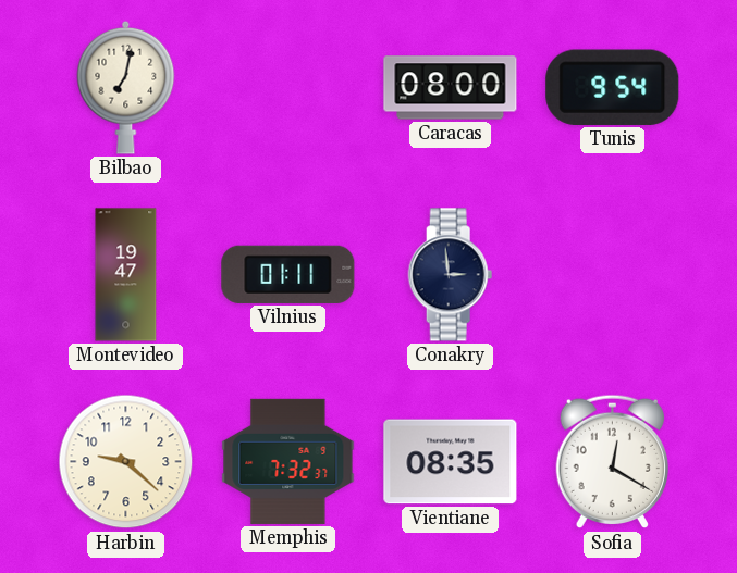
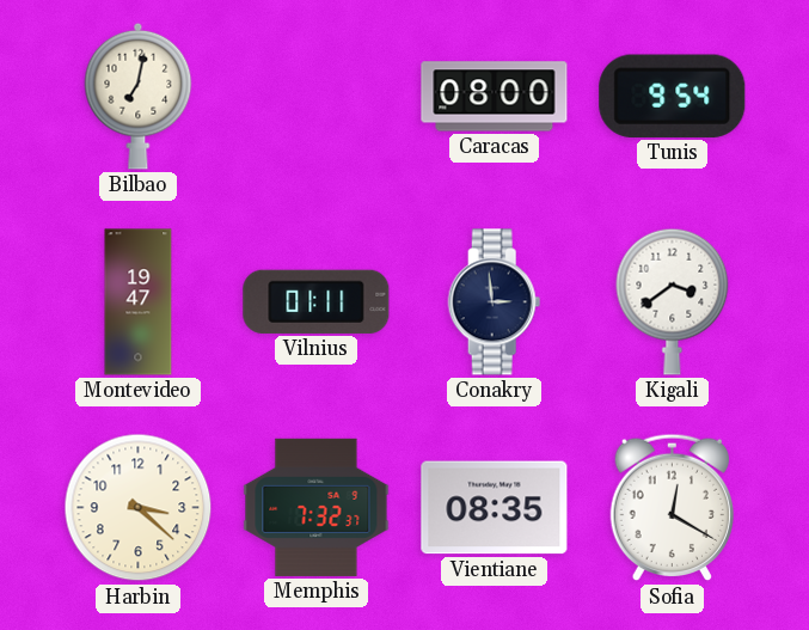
Kigali: none -> 3:39 (673, 301)
Harbin: 9:22 -> 3:22 (139, 508)
